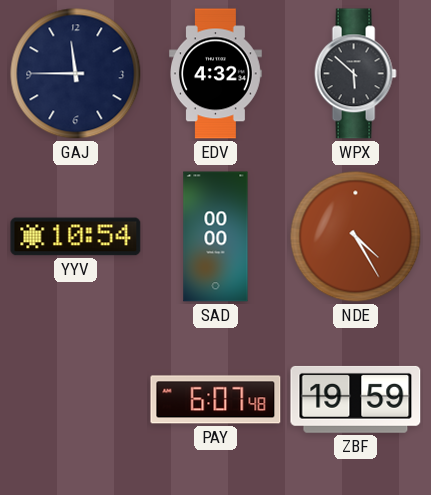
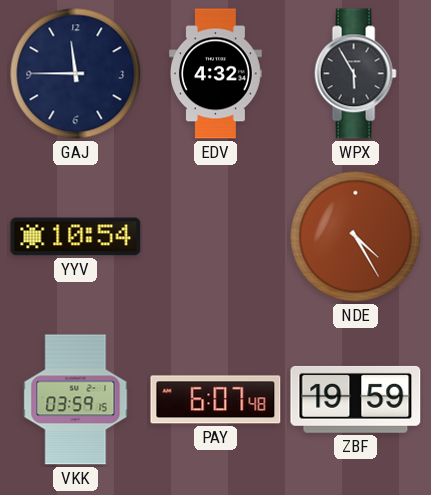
WPX: 5:52 -> 5:55 (355, 74)
SAD: 00:00 -> none (216, 237)
VKK: none -> 03:59 (76, 400)
